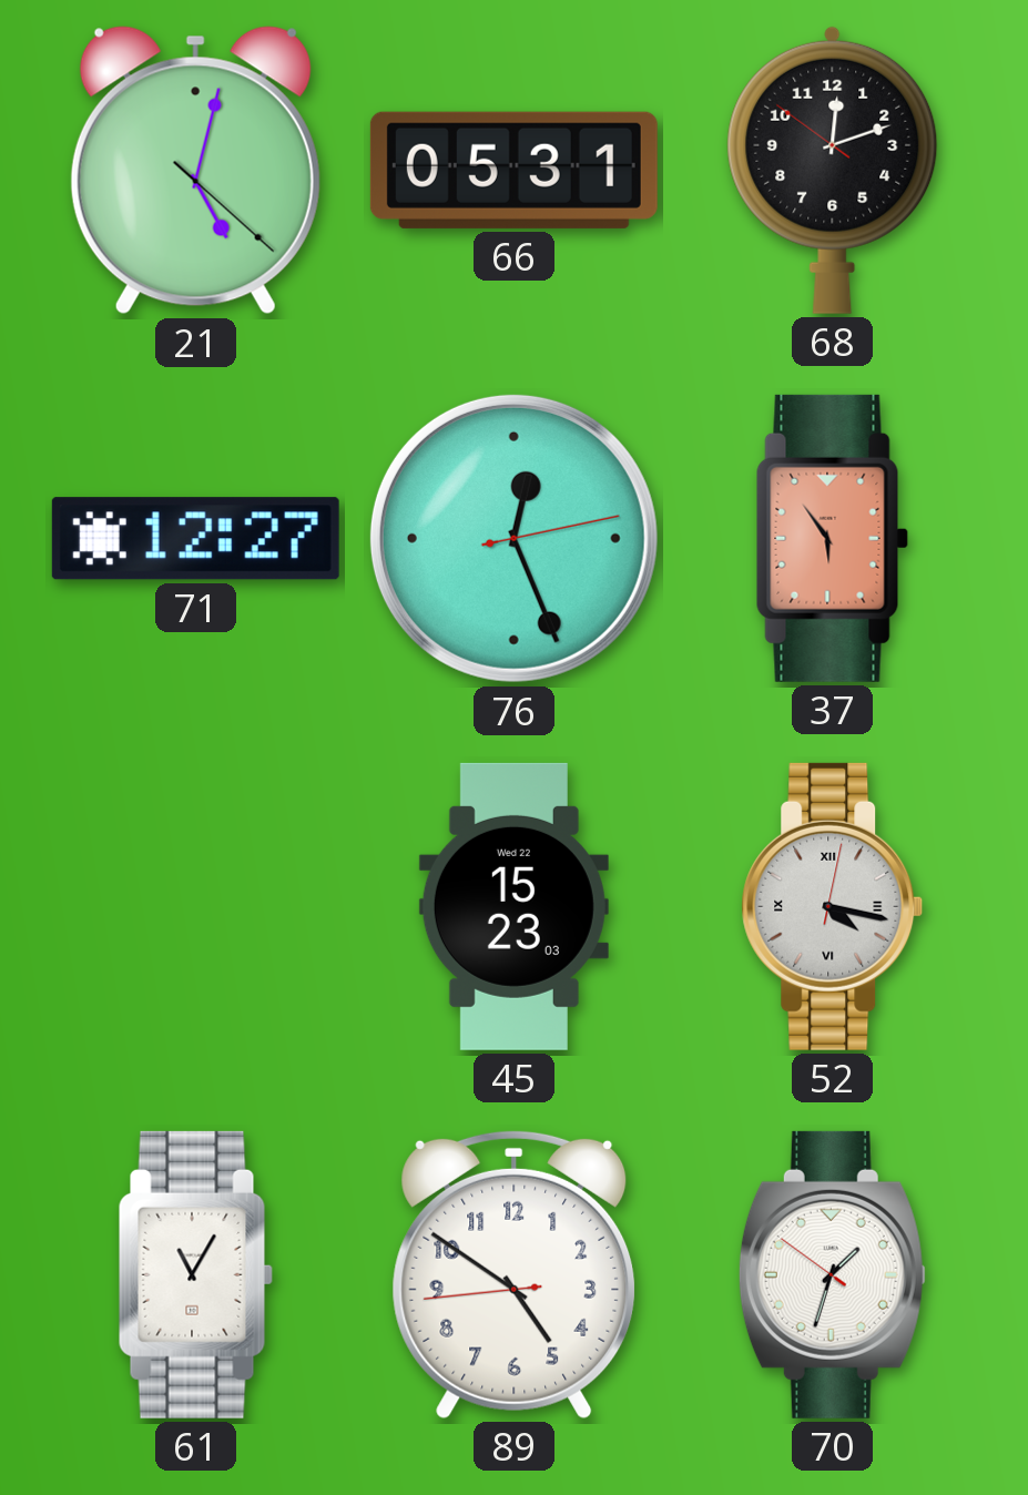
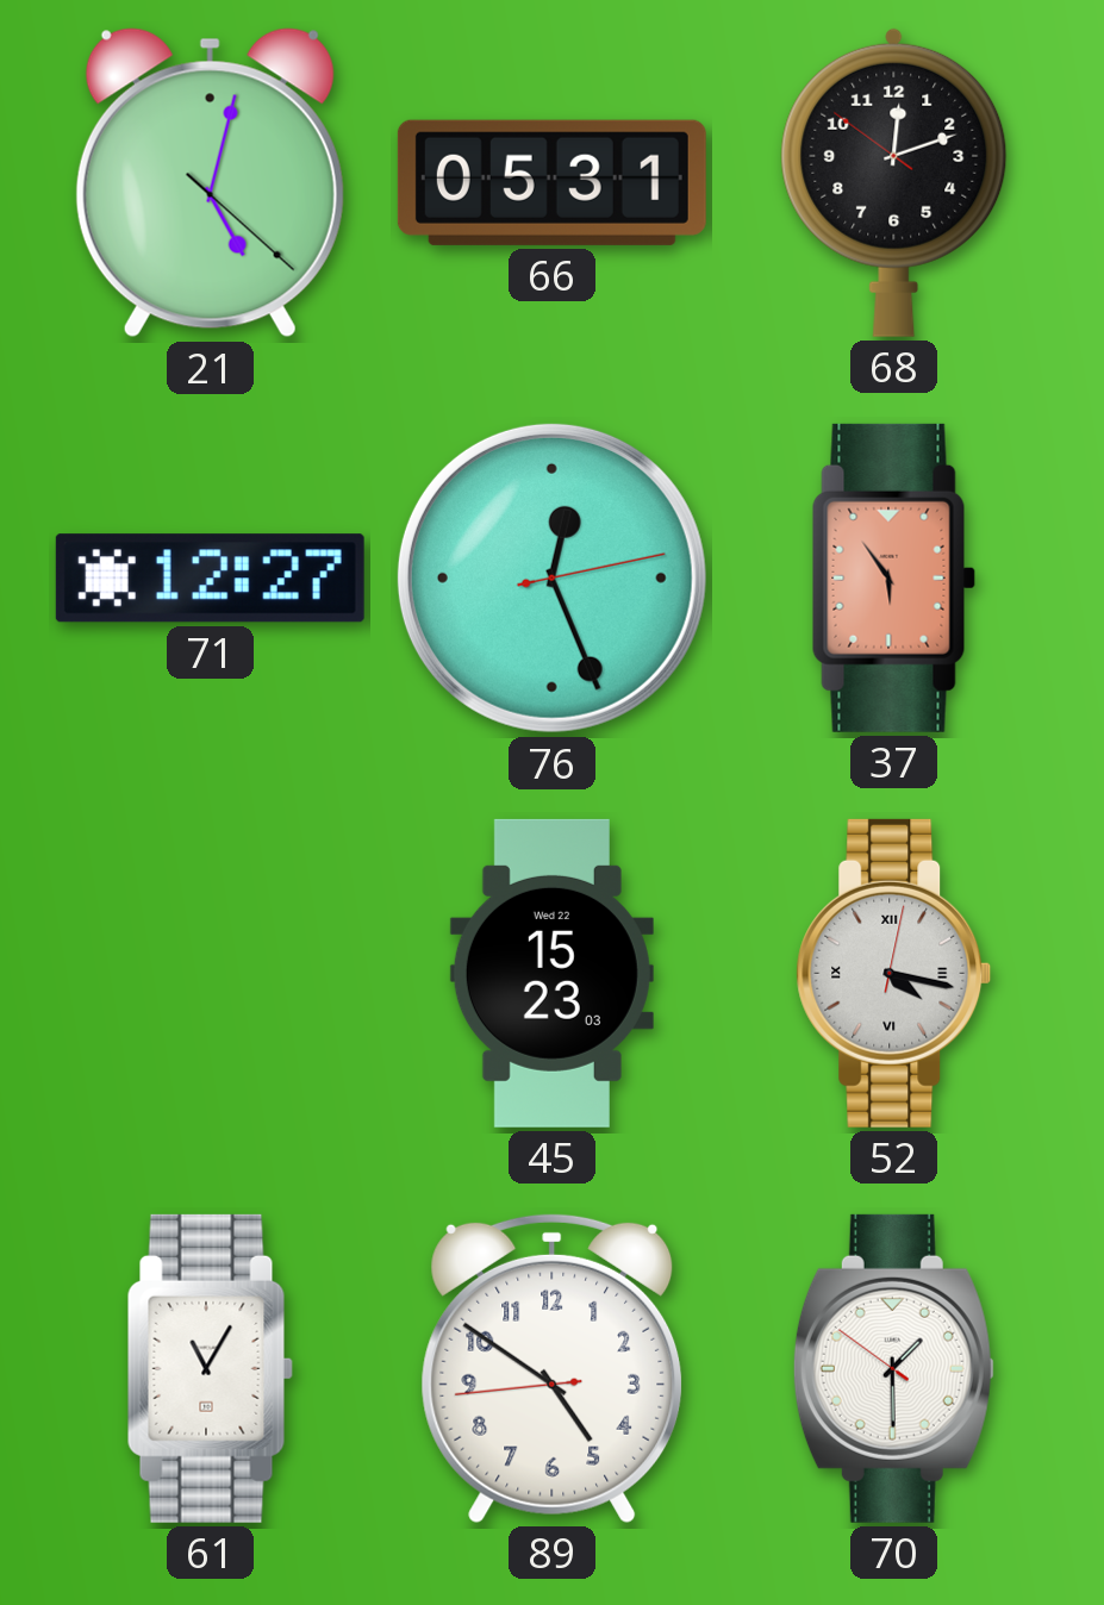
70: 1:32 -> 1:29 (893, 1368)
